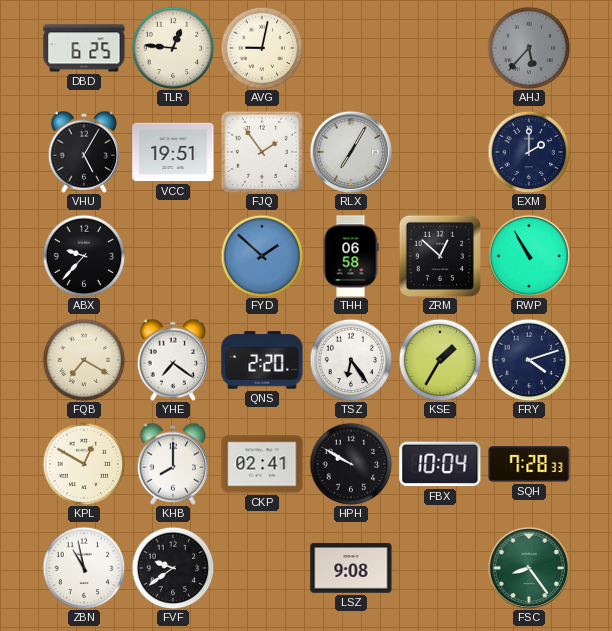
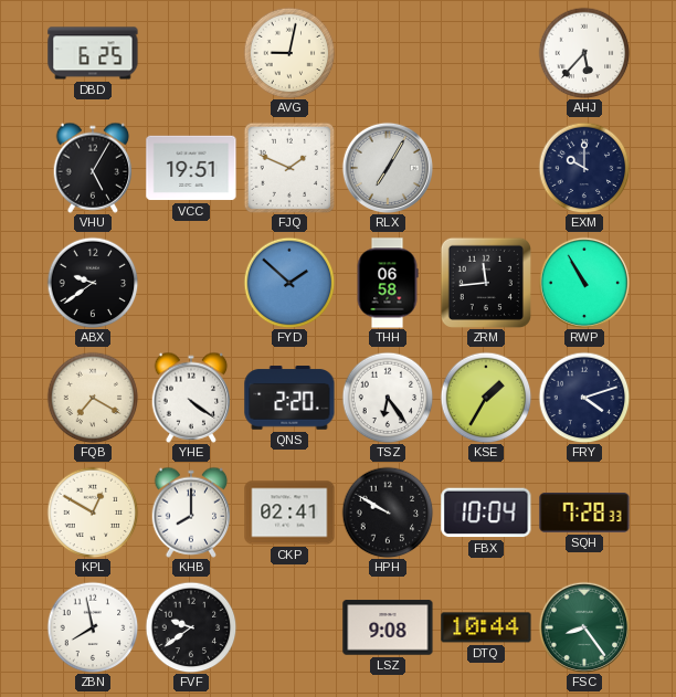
TLR: 12:46 -> none (173, 48)
AHJ dial: grey -> white (584, 53)
FJQ: 1:54 -> 1:49 (289, 168)
EXM: 2:00 -> 10:00 (584, 168)
ABX: 9:37 -> 9:39 (93, 283)
ZRM: 12:52 -> 11:44 (486, 283)
YHE: 7:21 -> 4:21 (191, 398)
ZBN: 10:58 -> 7:58 (93, 627)
DTQ: none -> 10:44 (486, 627)
